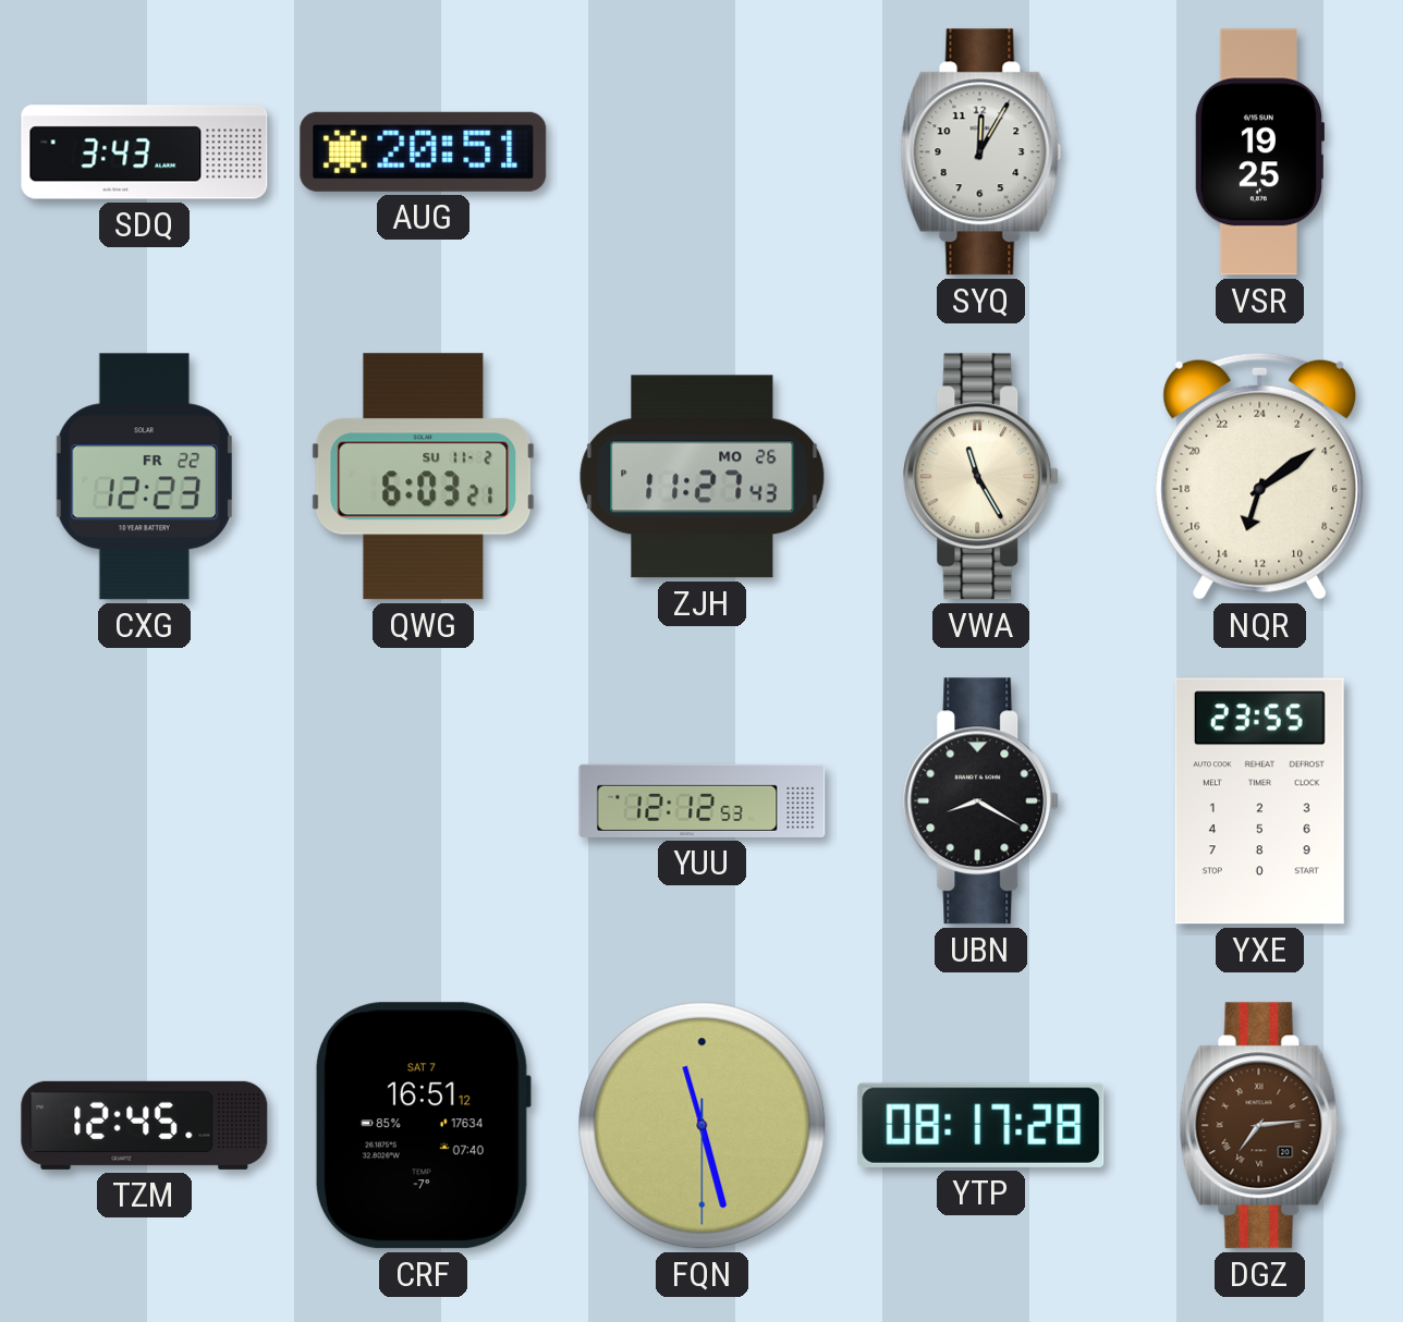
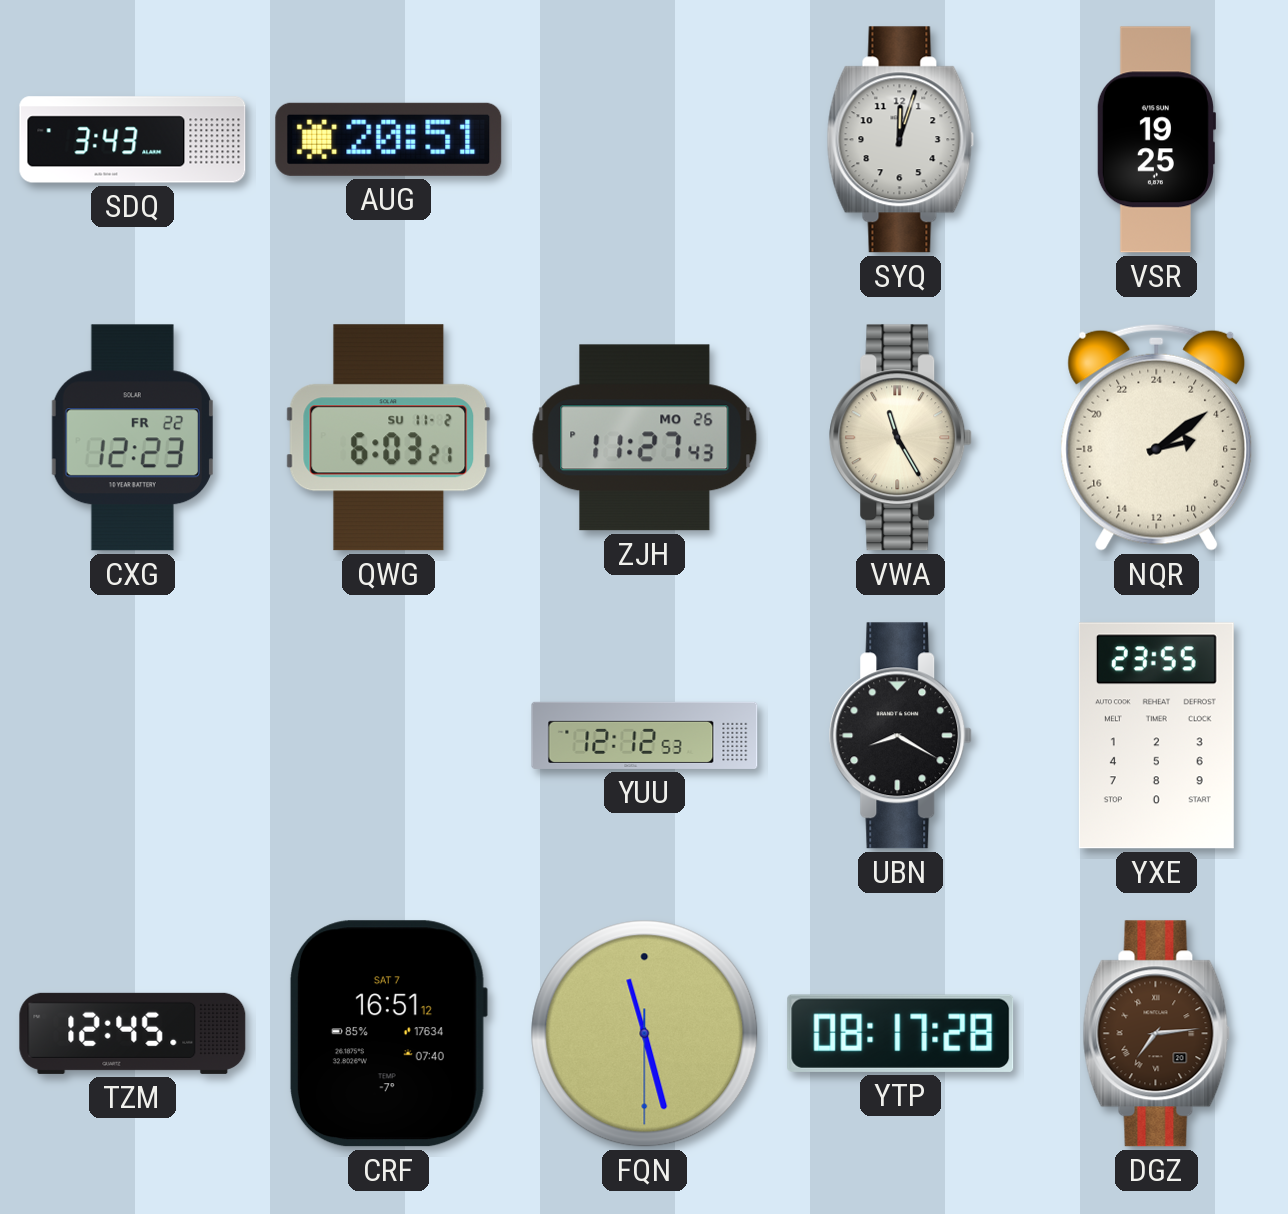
SYQ: 12:05 -> 12:03 (901, 140)
NQR: 13:09 -> 5:09 (1157, 437)
